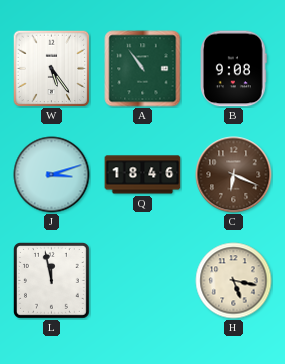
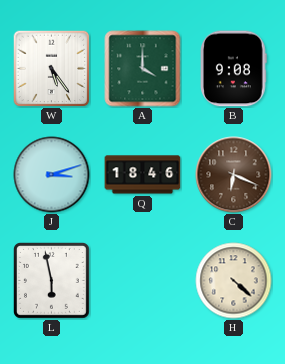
A: 10:54 -> 4:00 (143, 69)
L: 11:58 -> 5:58 (51, 280)
H: 5:17 -> 4:22 (234, 281)
